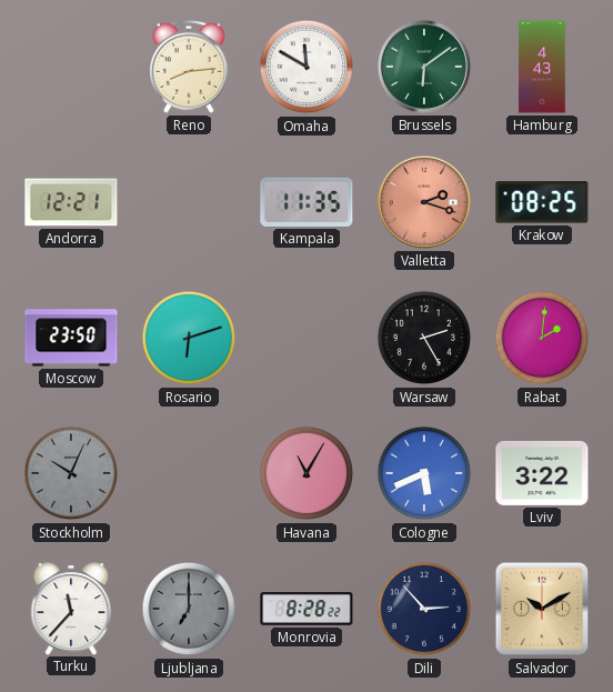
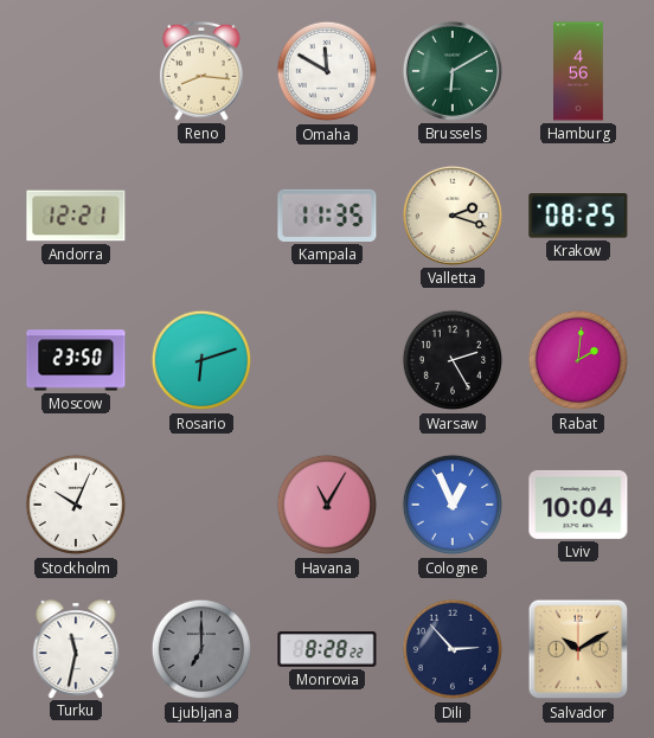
Reno: 8:14 -> 8:16 (201, 71)
Brussels: 6:09 -> 6:10 (453, 71)
Hamburg: 4:43 -> 4:56 (578, 71)
Valletta dial: salmon -> cream (453, 216)
Stockholm dial: grey -> white (76, 505)
Cologne: 5:41 -> 12:56 (453, 505)
Lviv: 3:22 -> 10:04 (578, 505)
Turku: 11:37 -> 11:32 (76, 649)
